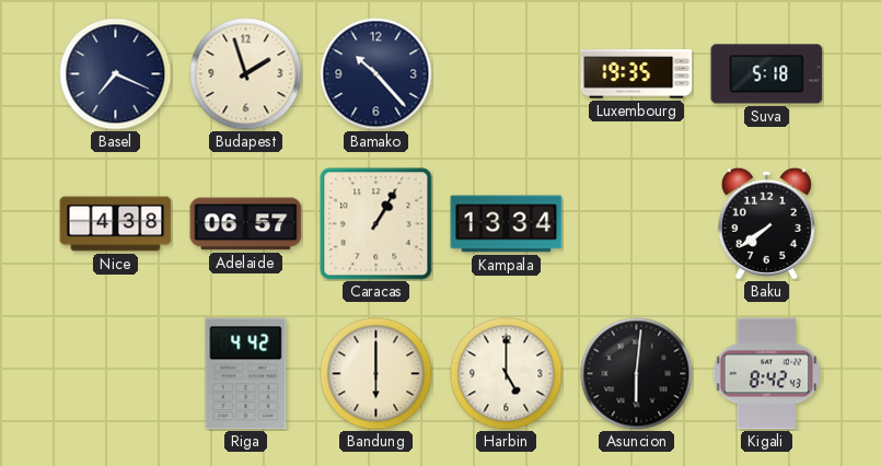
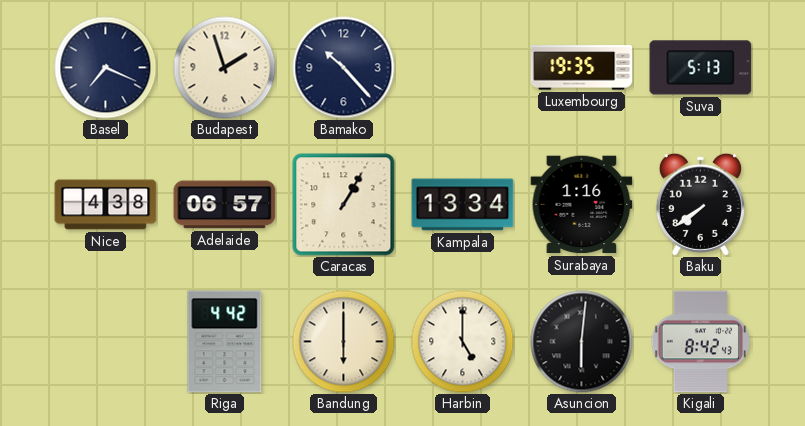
Suva: 5:18 -> 5:13 (701, 68)
Surabaya: none -> 1:16 (582, 205)
